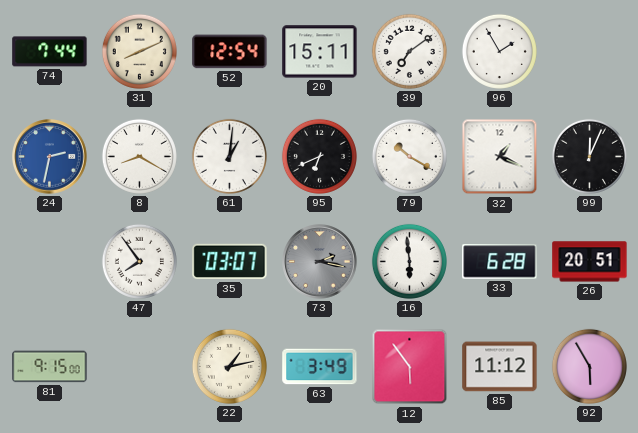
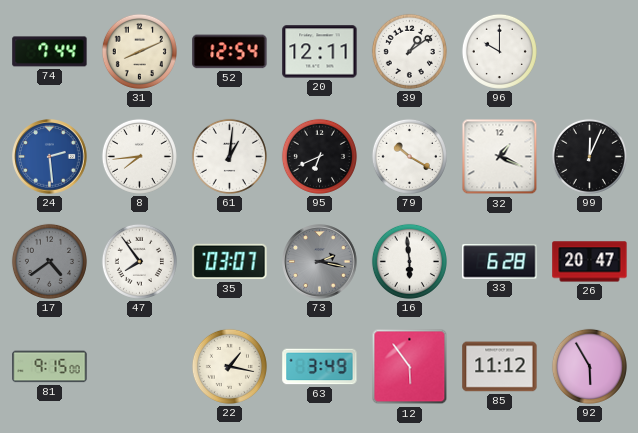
20: 15:11 -> 12:11 (320, 52)
39: 7:09 -> 1:09 (409, 51)
96: 1:55 -> 10:00 (499, 51)
24: 2:32 -> 2:29 (50, 157)
8: 8:20 -> 7:44 (139, 156)
17: none -> 4:39 (49, 261)
26: 20:51 -> 20:47 (590, 262)
22: 1:13 -> 1:17 (229, 366)
